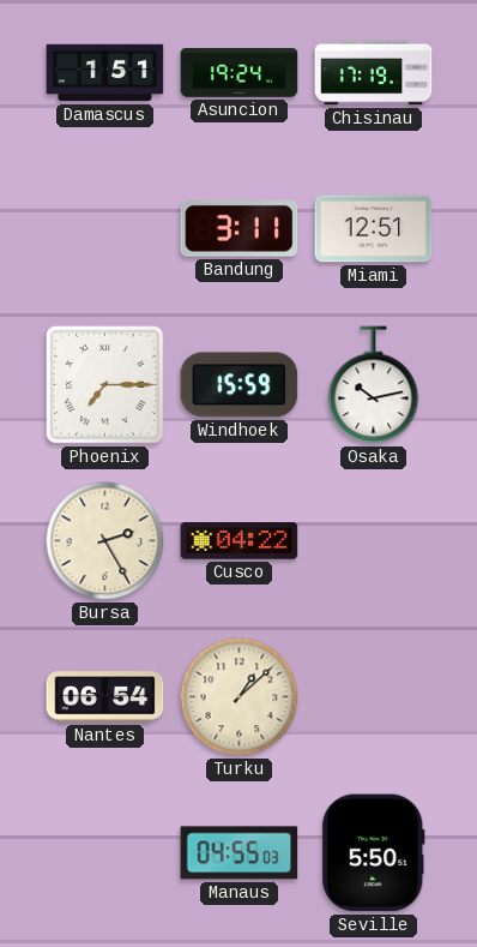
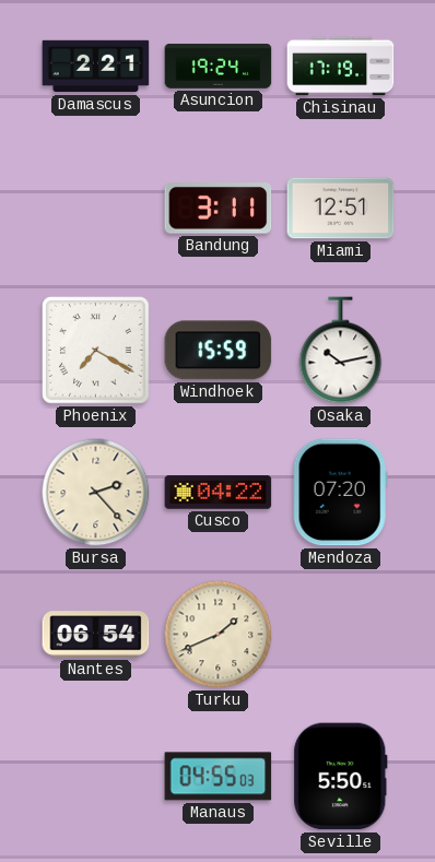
Damascus: 1:51 -> 2:21 (96, 67)
Phoenix: 7:15 -> 7:20 (96, 351)
Bursa: 2:25 -> 2:23 (96, 493)
Mendoza: none -> 07:20 (340, 493)
Turku: 1:08 -> 1:41 (219, 635)
